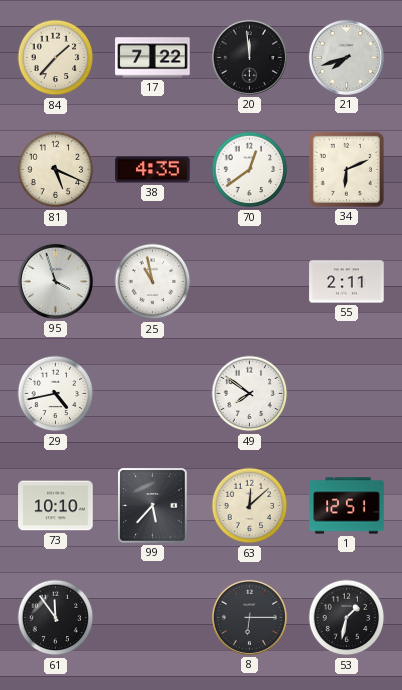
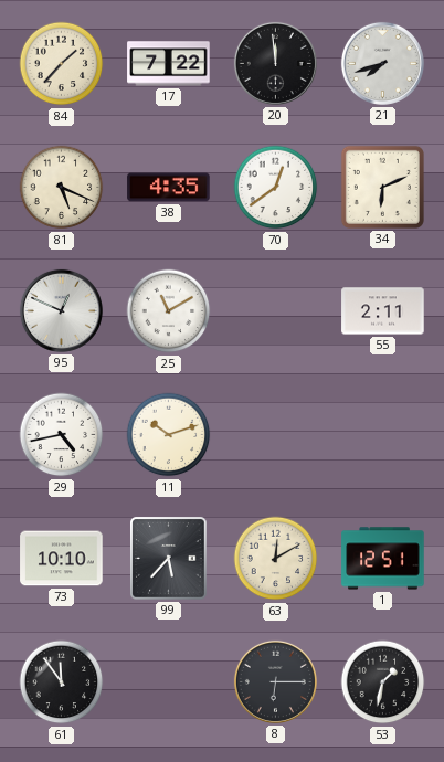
95: 3:57 -> 12:49 (61, 310)
25: 10:58 -> 11:10 (169, 311)
11: none -> 10:12 (169, 435)
49: 7:51 -> none (250, 394)
63: 12:08 -> 12:10 (276, 559)
